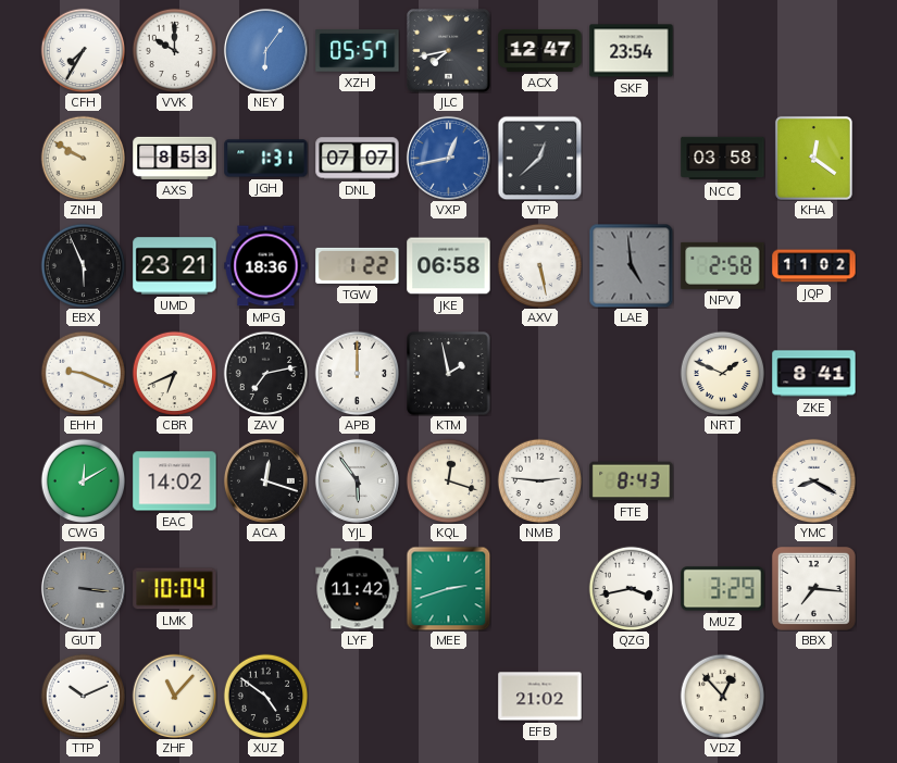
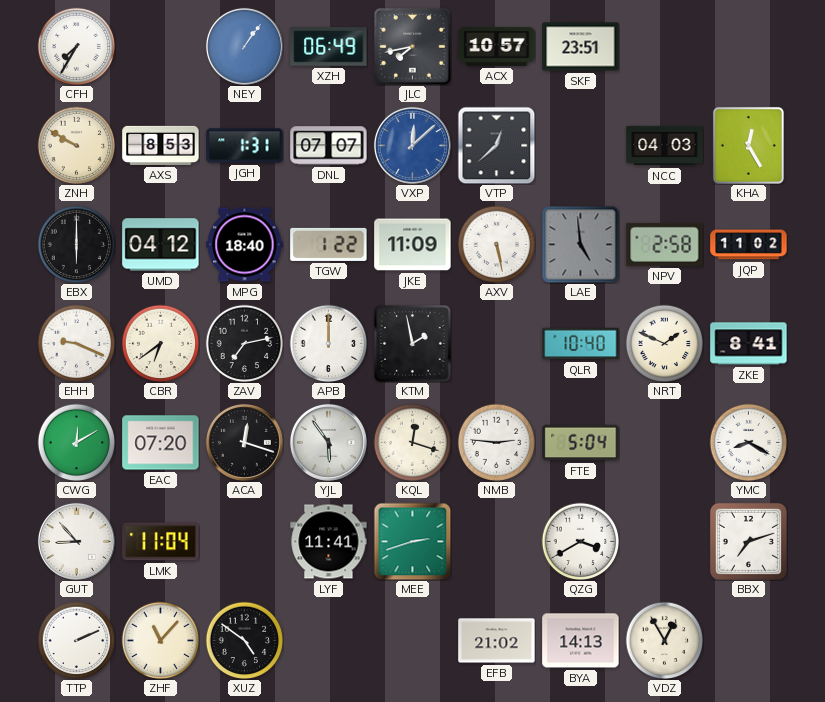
VVK: 10:00 -> none (174, 50)
NEY: 6:06 -> 1:06 (244, 46)
XZH: 05:57 -> 06:49 (329, 47)
ACX: 12:47 -> 10:57 (497, 46)
SKF: 23:54 -> 23:51 (581, 47)
VXP: 12:43 -> 12:08 (412, 145)
NCC: 03:58 -> 04:03 (665, 146)
KHA: 12:21 -> 12:25 (748, 145)
EBX: 5:56 -> 6:00 (76, 244)
UMD: 23:21 -> 04:12 (161, 245)
MPG: 18:36 -> 18:40 (245, 245)
JKE: 06:58 -> 11:09 (413, 245)
CBR: 6:41 -> 6:39 (160, 343)
QLR: none -> 10:40 (581, 344)
EAC: 14:02 -> 07:20 (161, 443)
FTE: 8:43 -> 5:04 (581, 443)
GUT: 3:16 -> 8:53 (76, 541)
GUT dial: grey -> white (76, 541)
LMK: 10:04 -> 11:04 (161, 542)
LYF: 11:42 -> 11:41 (329, 542)
QZG: 3:43 -> 3:40 (580, 541)
MUZ: 3:29 -> none (723, 589)
BBX: 7:16 -> 7:12 (748, 541)
TTP: 10:11 -> 2:11 (76, 640)
BYA: none -> 14:13 (581, 641)
VDZ: 12:53 -> 12:55 (664, 640)
